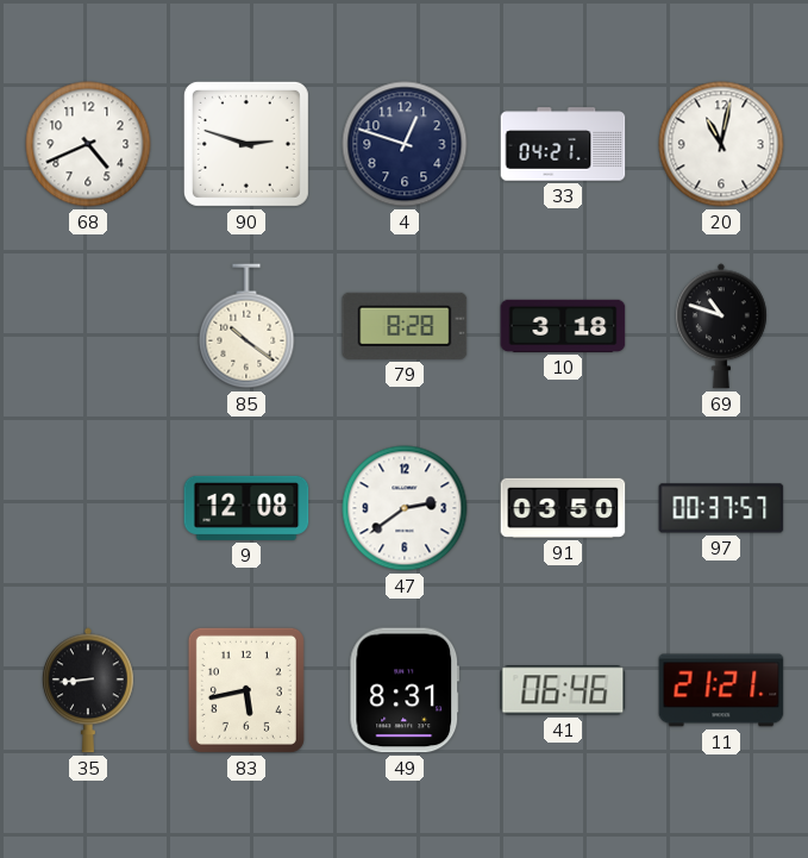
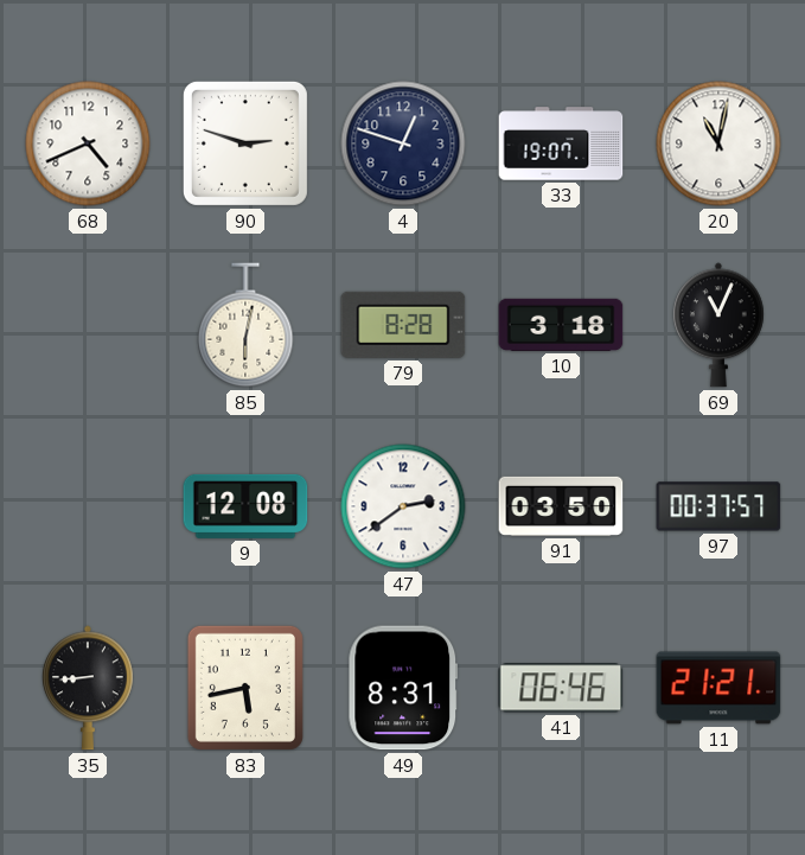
33: 04:21 -> 19:07 (561, 143)
85: 10:21 -> 6:02 (245, 325)
69: 10:48 -> 11:04 (718, 325)
